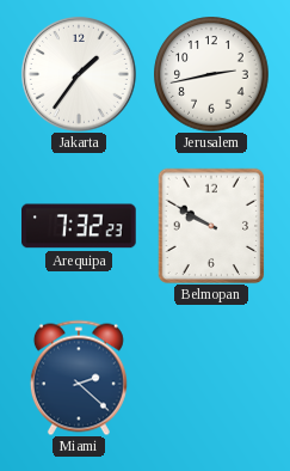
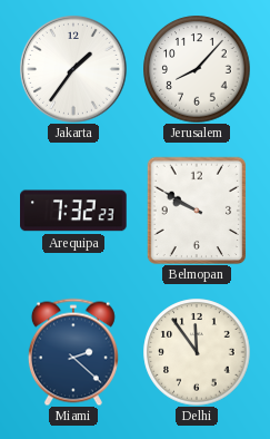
Jerusalem: 2:43 -> 8:07 (197, 69)
Delhi: none -> 11:54 (197, 352)
